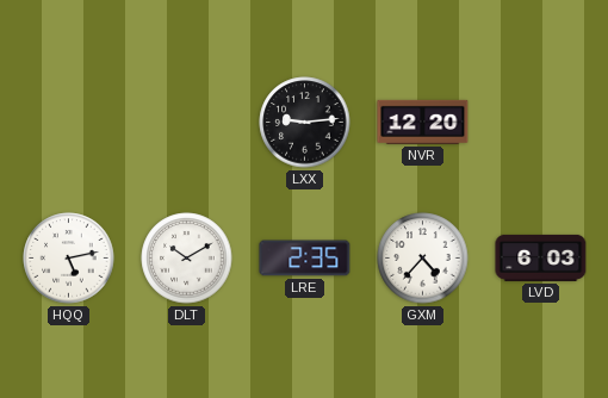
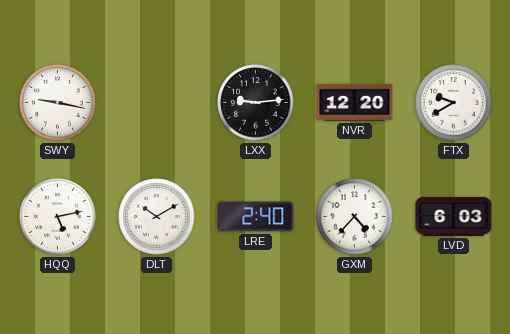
SWY: none -> 9:17 (58, 103)
FTX: none -> 9:40 (454, 103)
LRE: 2:35 -> 2:40 (256, 217)
